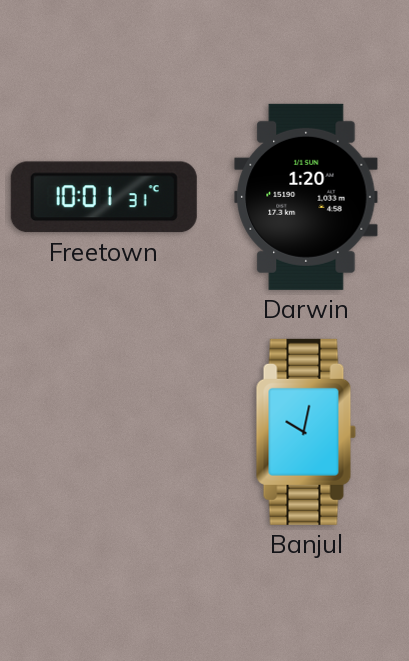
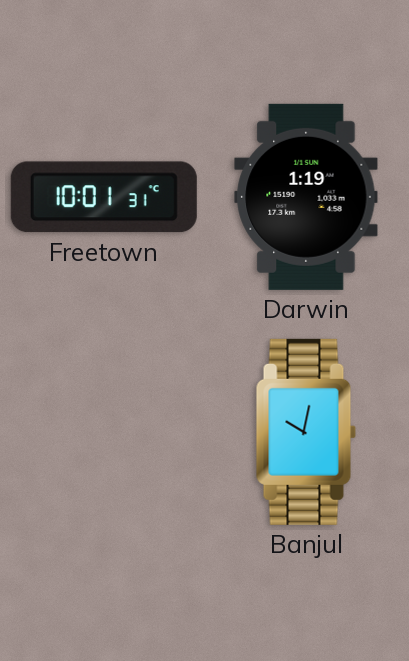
Darwin: 1:20 -> 1:19 (306, 197)
